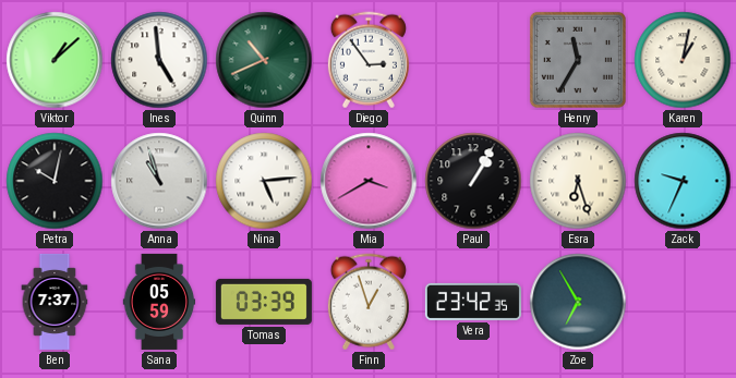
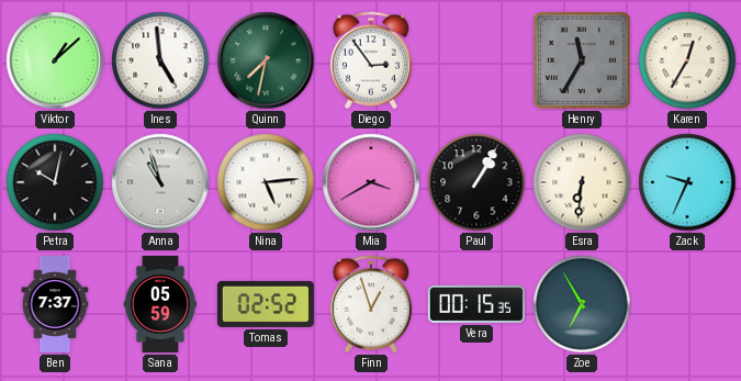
Quinn: 10:41 -> 7:32 (266, 60)
Karen: 1:02 -> 12:35 (687, 60)
Esra: 6:27 -> 6:31 (582, 182)
Tomas: 03:39 -> 02:52 (266, 304)
Vera: 23:42 -> 00:15 (476, 304)
